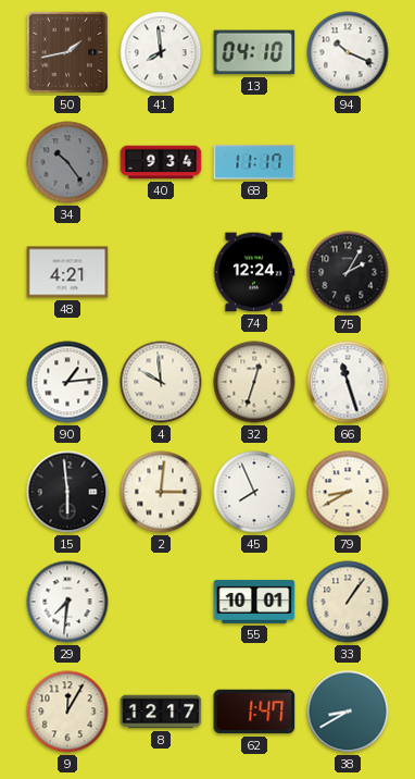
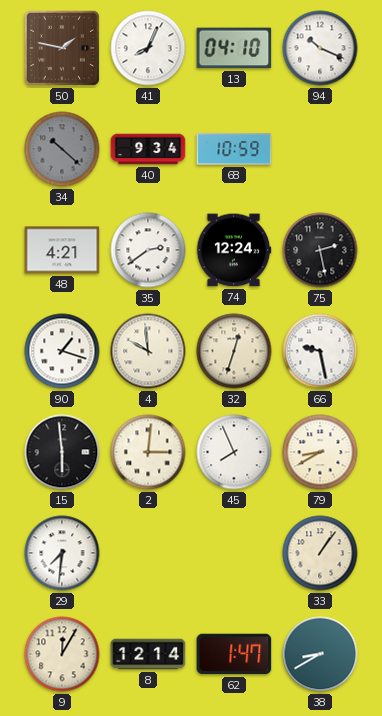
50: 1:43 -> 1:47 (62, 48)
41: 7:59 -> 8:04 (148, 48)
34: 10:24 -> 10:22 (62, 149)
68: 11:17 -> 10:59 (234, 149)
35: none -> 2:39 (148, 250)
75: 2:05 -> 2:28 (320, 250)
90: 1:14 -> 1:18 (62, 351)
66: 11:27 -> 9:28 (320, 351)
55: 10:01 -> none (254, 602)
8: 12:17 -> 12:14 (148, 654)
